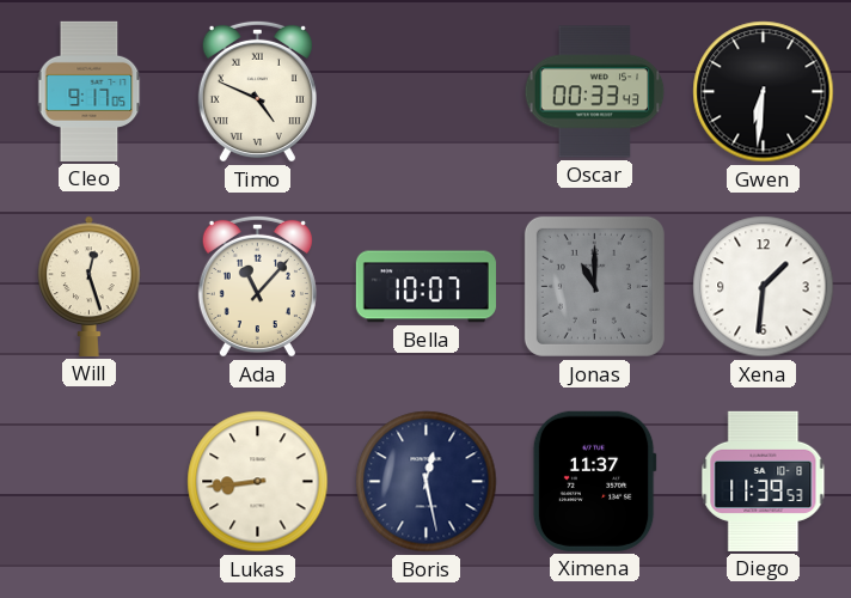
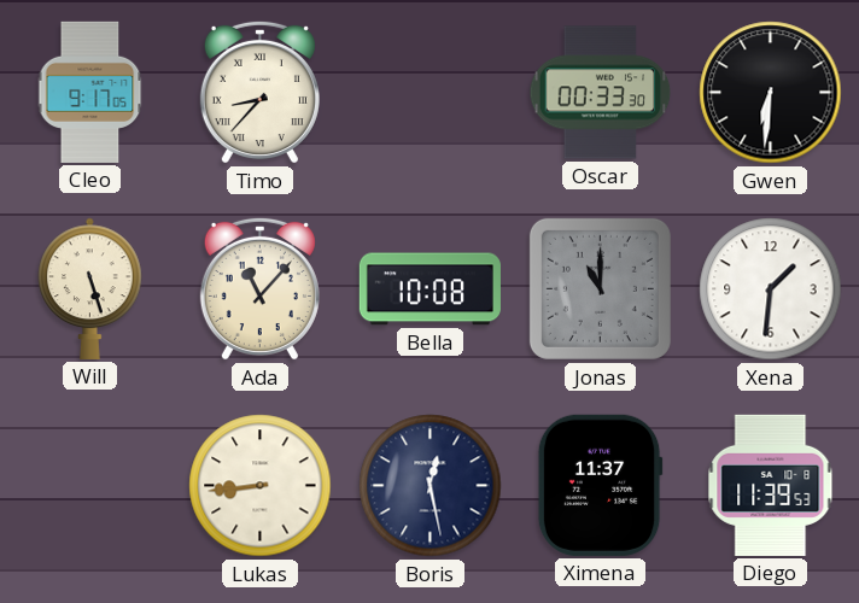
Timo: 4:49 -> 8:37 (259, 92)
Oscar: 00:33:43 -> 00:33:30 (601, 93)
Will: 12:27 -> 5:27 (90, 288)
Bella: 10:07 -> 10:08 (429, 289)
